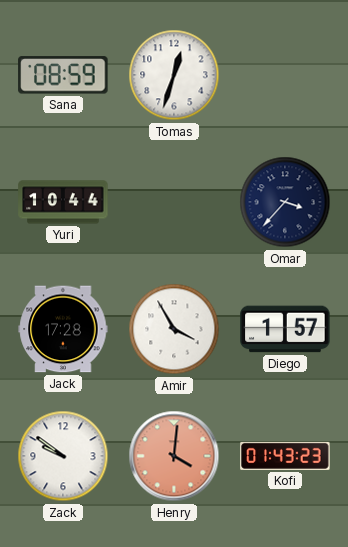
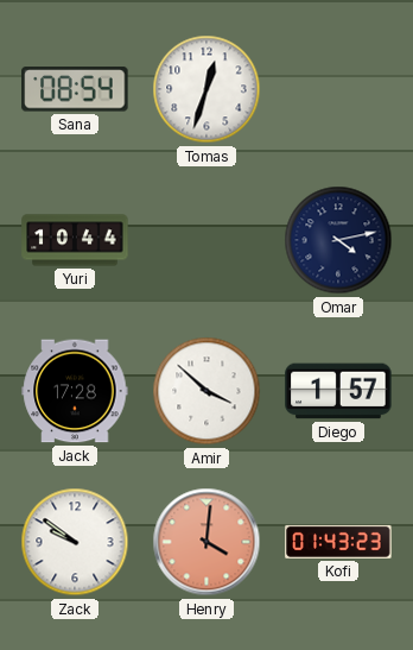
Sana: 08:59 -> 08:54 (75, 89)
Omar: 3:37 -> 4:13 (338, 240)
Amir: 3:55 -> 3:52 (206, 391)
